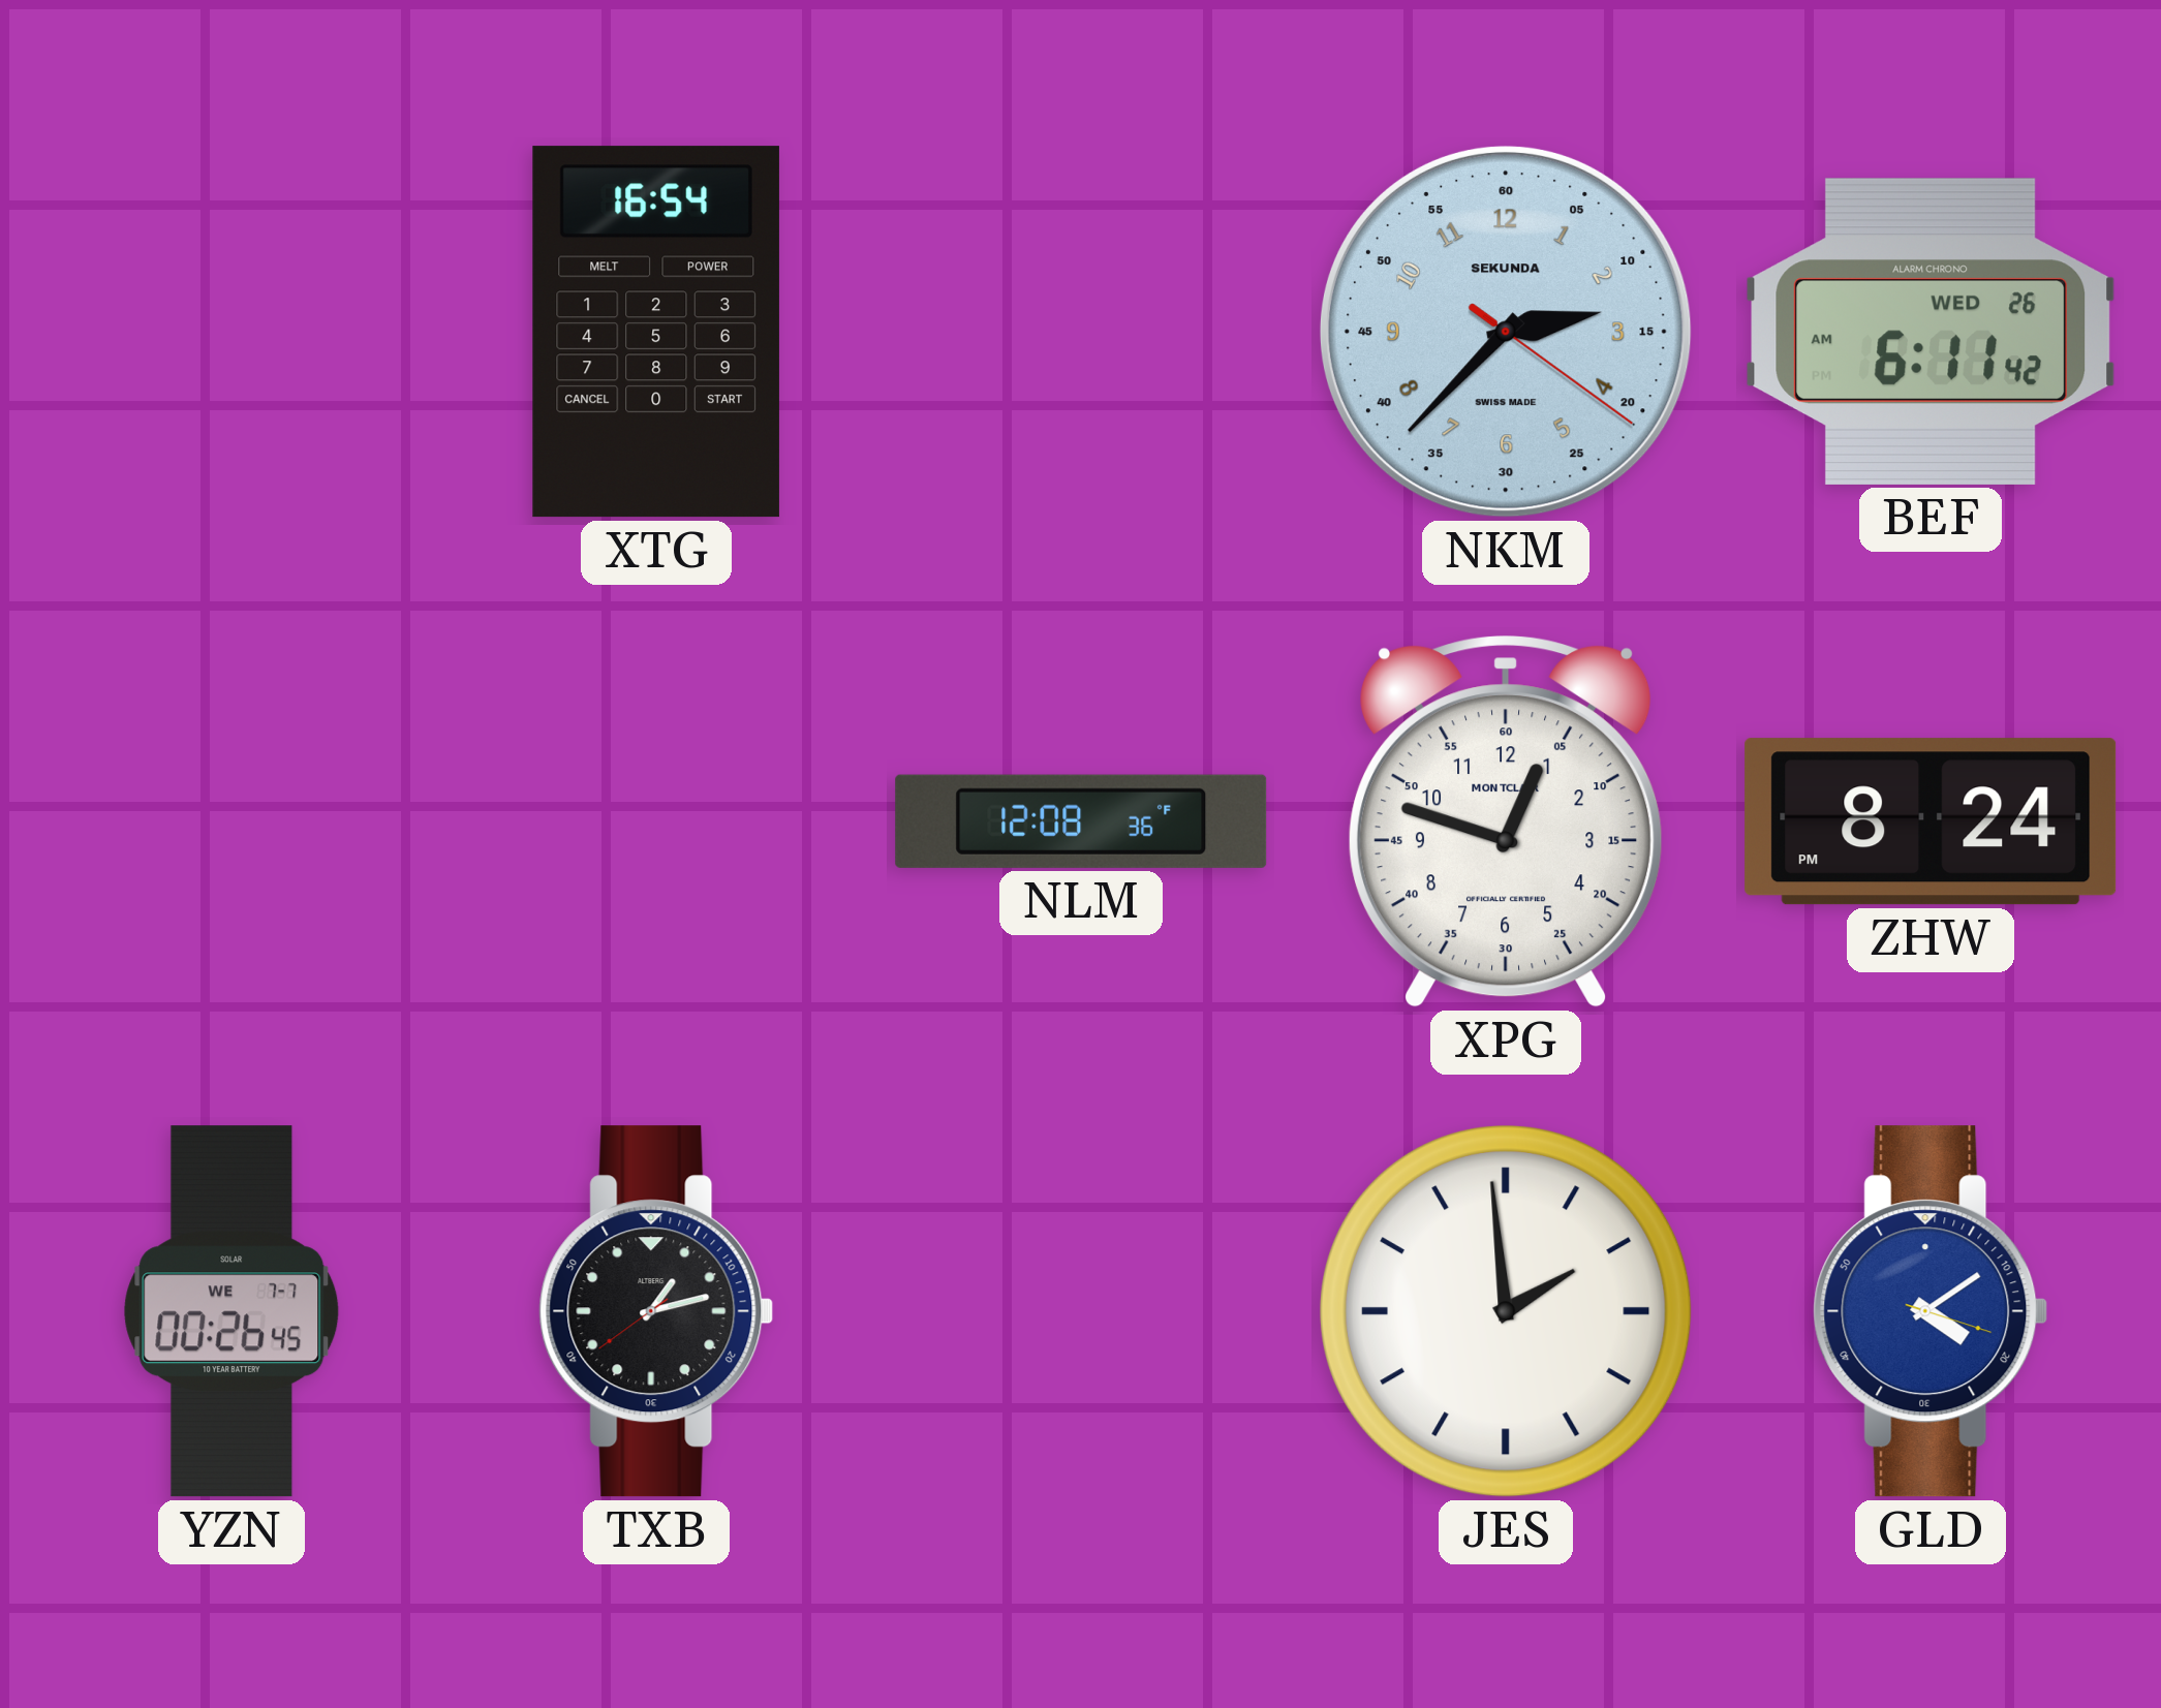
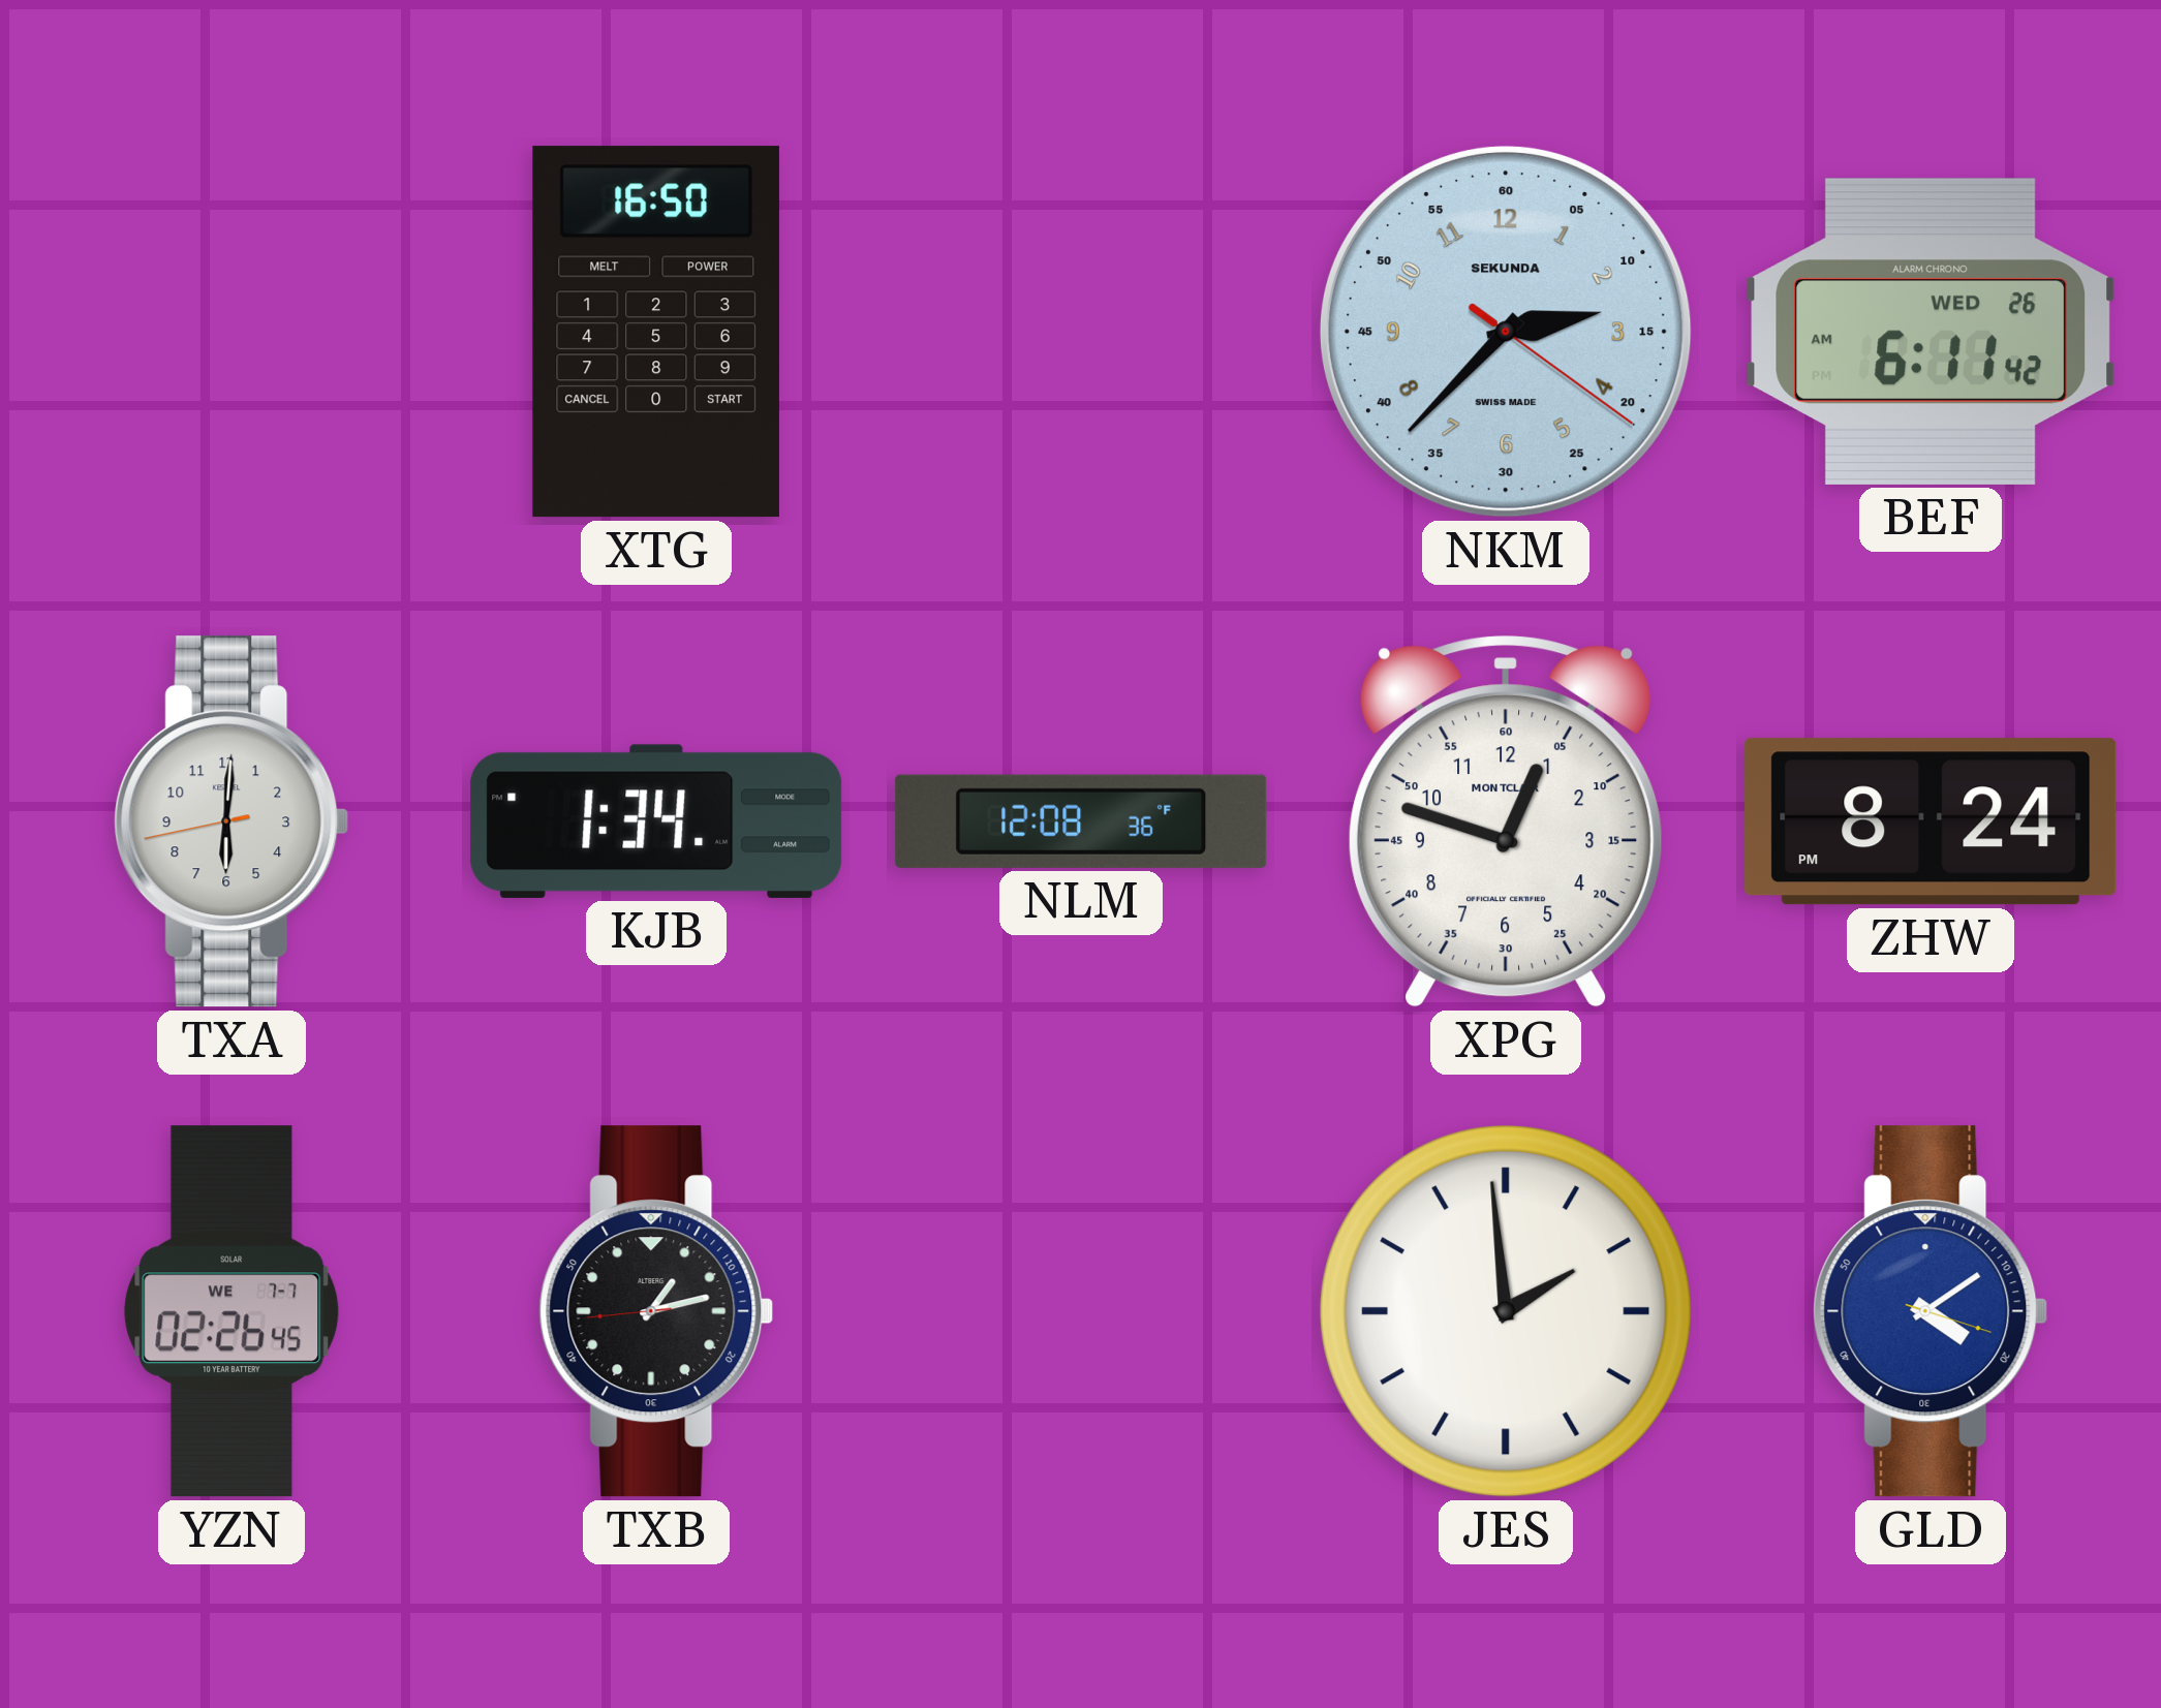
XTG: 16:54 -> 16:50 (656, 332)
TXA: none -> 6:00 (231, 821)
KJB: none -> 1:34 (656, 821)
YZN: 00:26 -> 02:26 (231, 1311)
TXB: 1:12:39 -> 1:12:44 (656, 1311)
